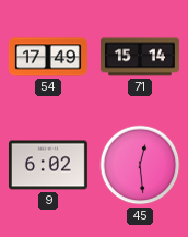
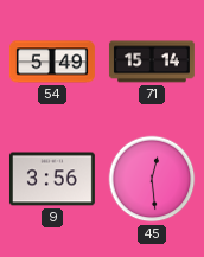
54: 17:49 -> 5:49 (52, 62)
9: 6:02 -> 3:56 (52, 179)
